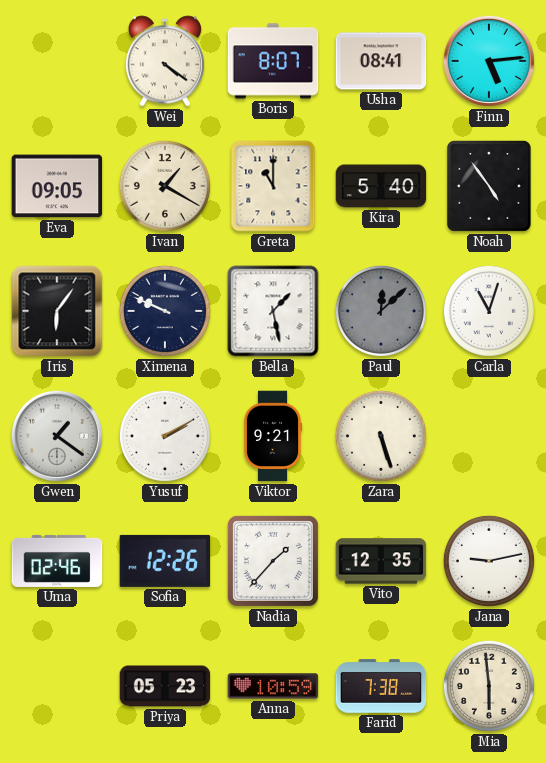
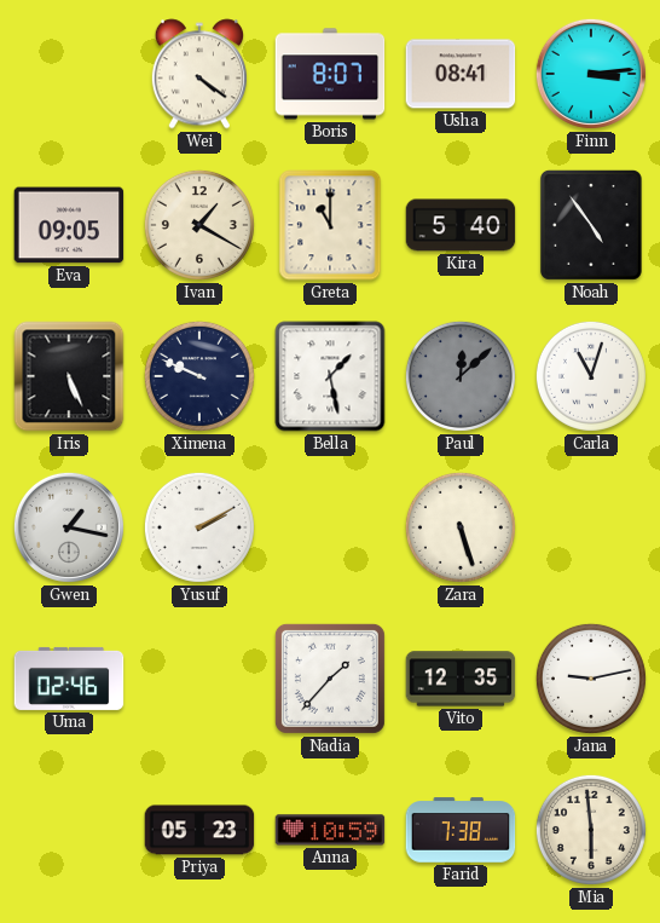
Finn: 5:14 -> 3:14 (591, 74)
Iris: 6:06 -> 5:26 (69, 376)
Gwen: 1:21 -> 1:17 (69, 527)
Viktor: 9:21 -> none (273, 436)
Sofia: 12:26 -> none (165, 561)
